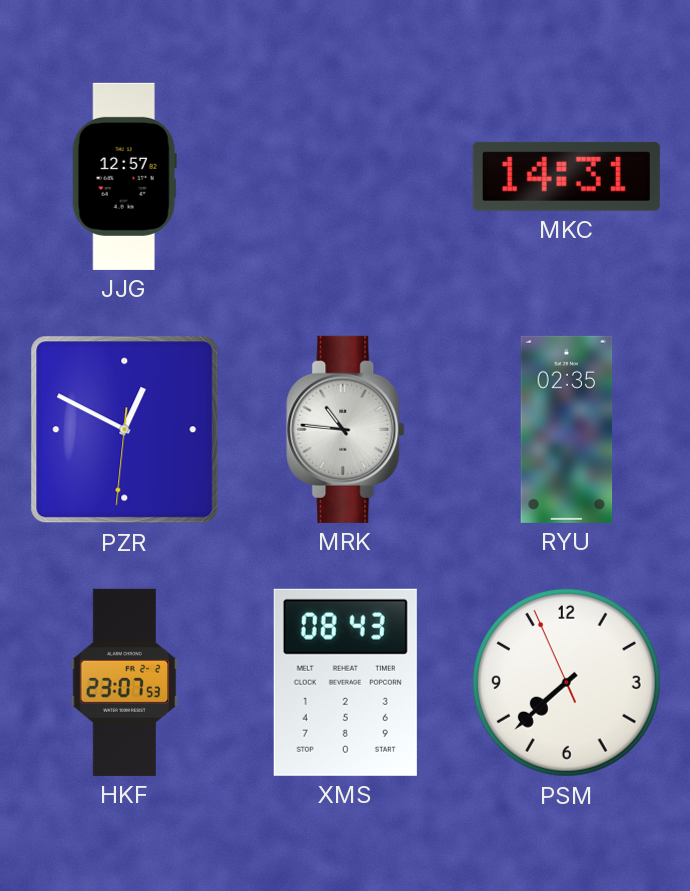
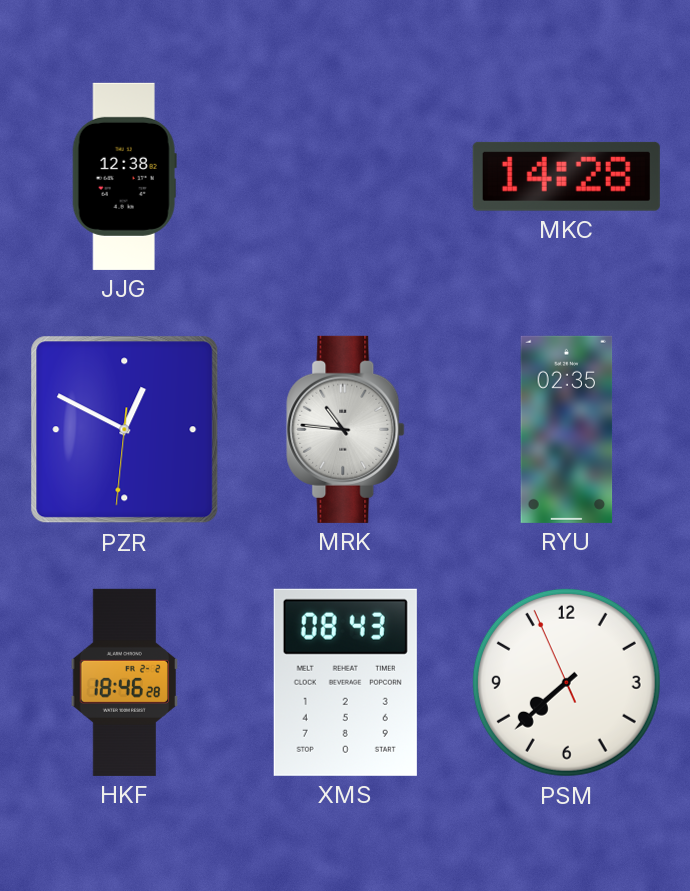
JJG: 12:57 -> 12:38 (124, 176)
MKC: 14:31 -> 14:28 (566, 176)
HKF: 23:07 -> 18:46 (125, 682)
